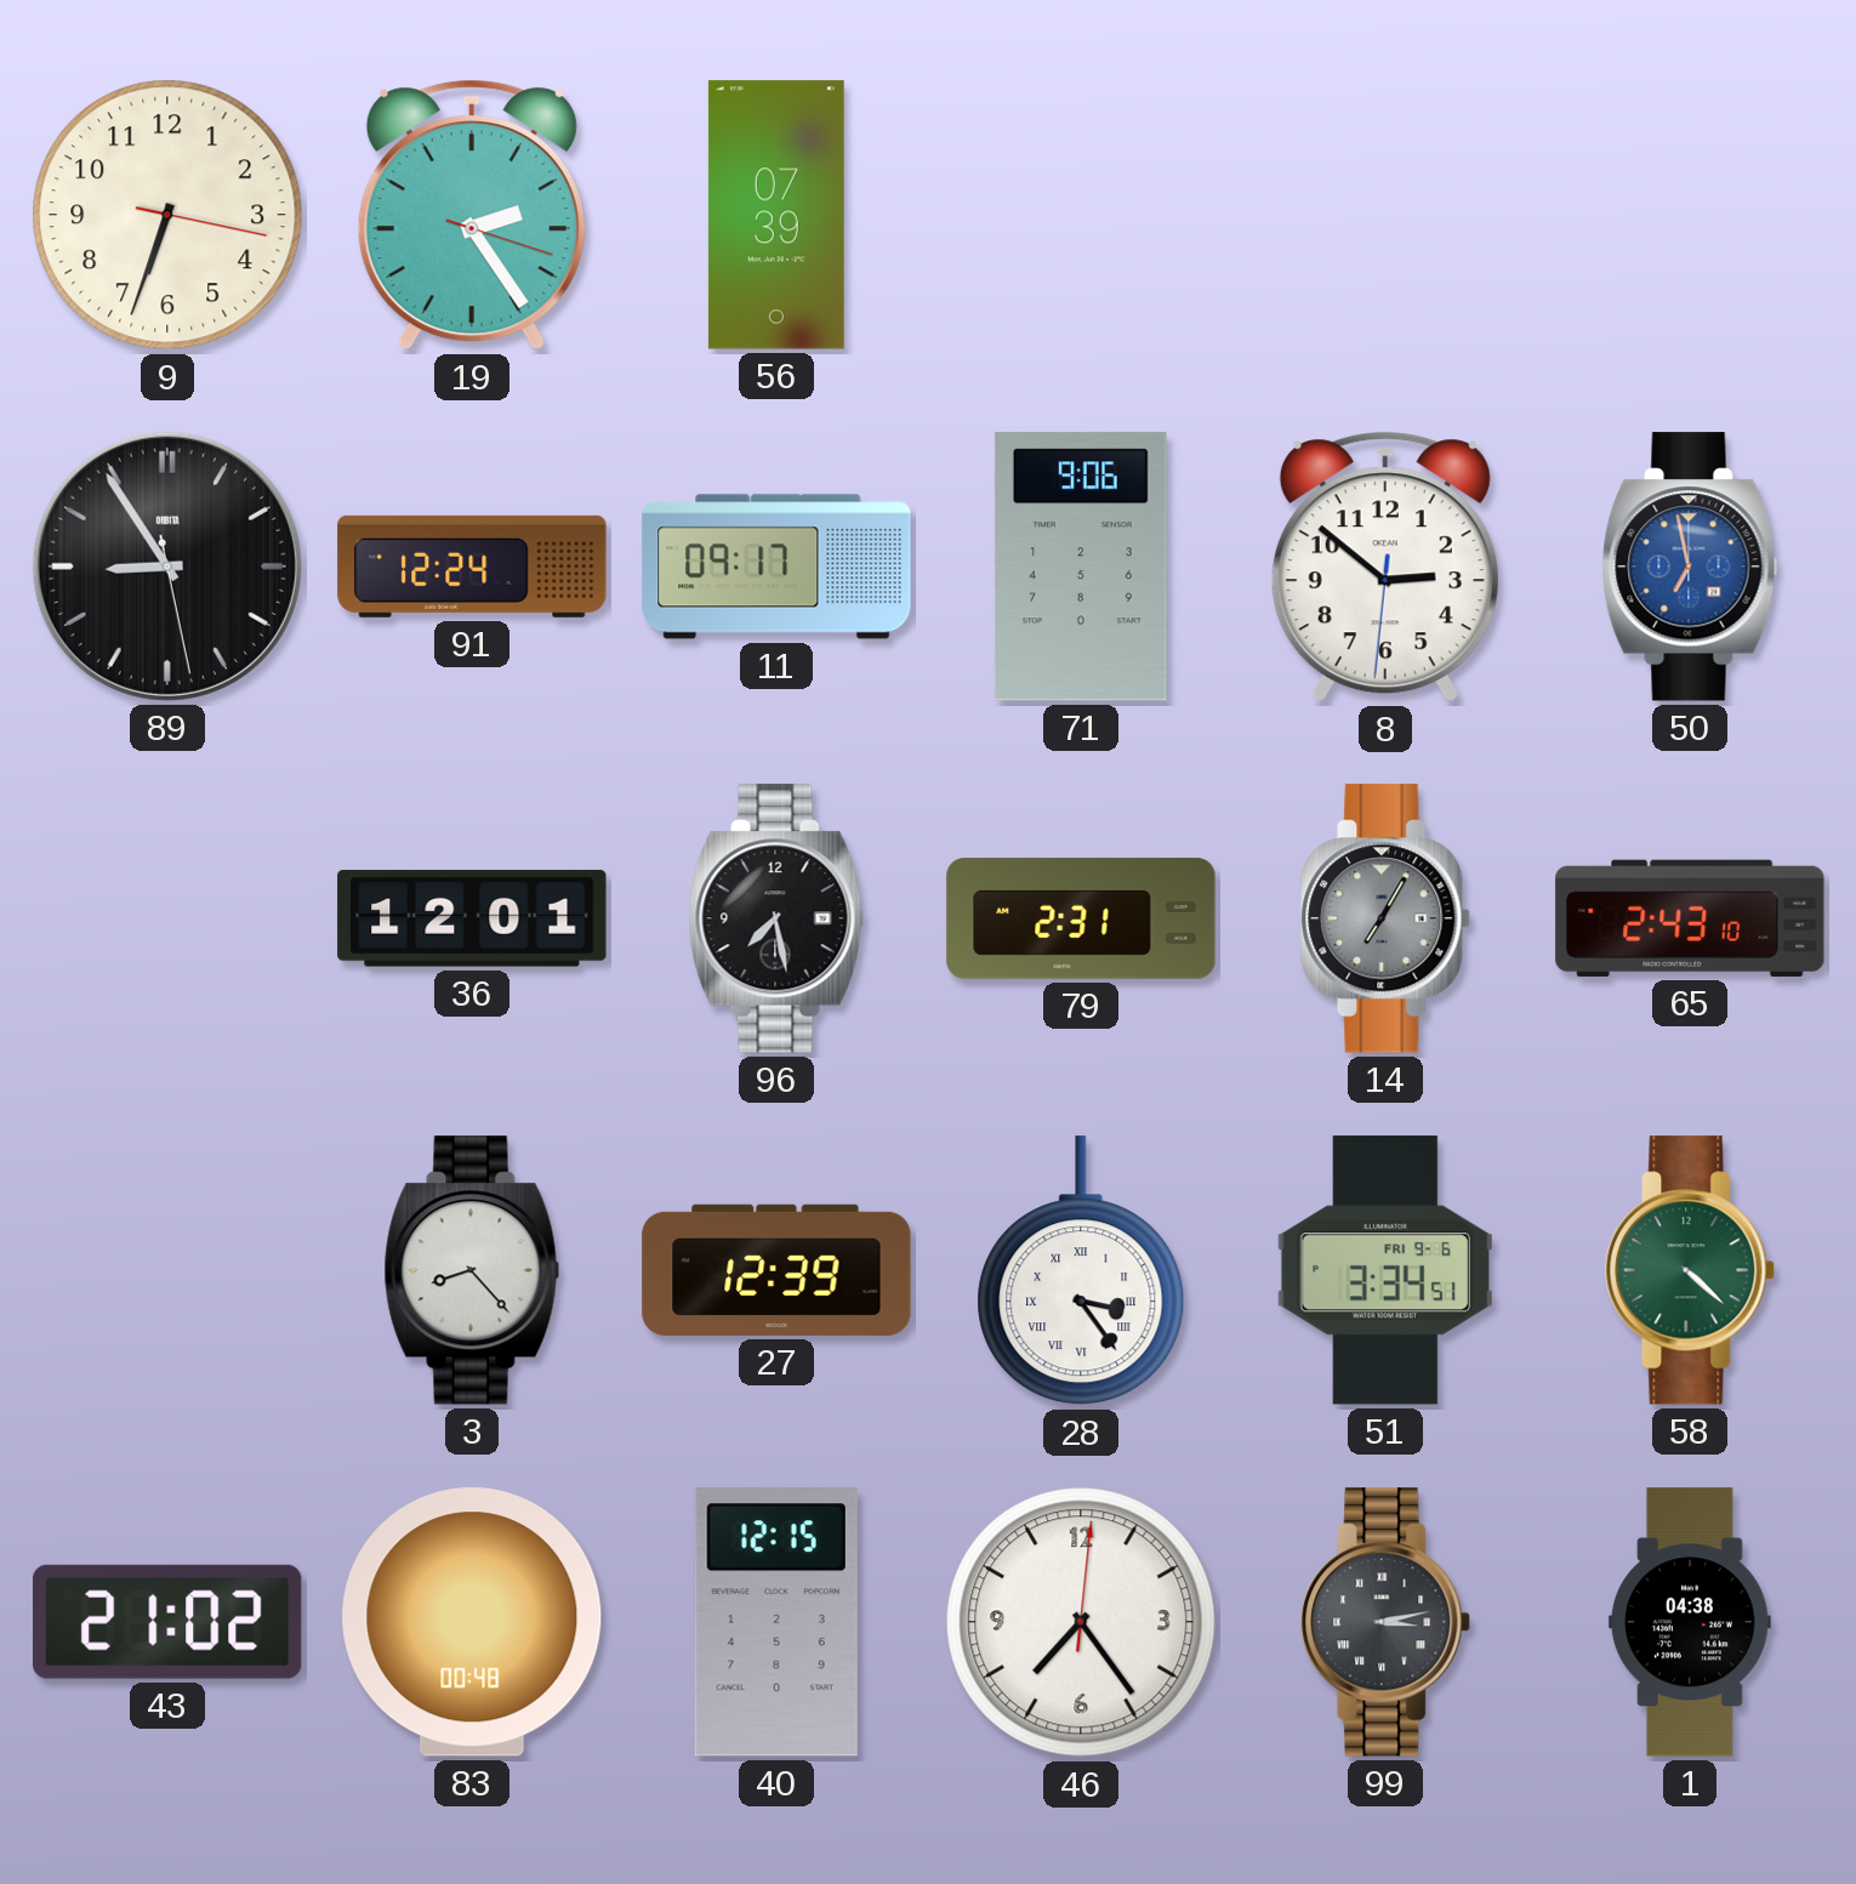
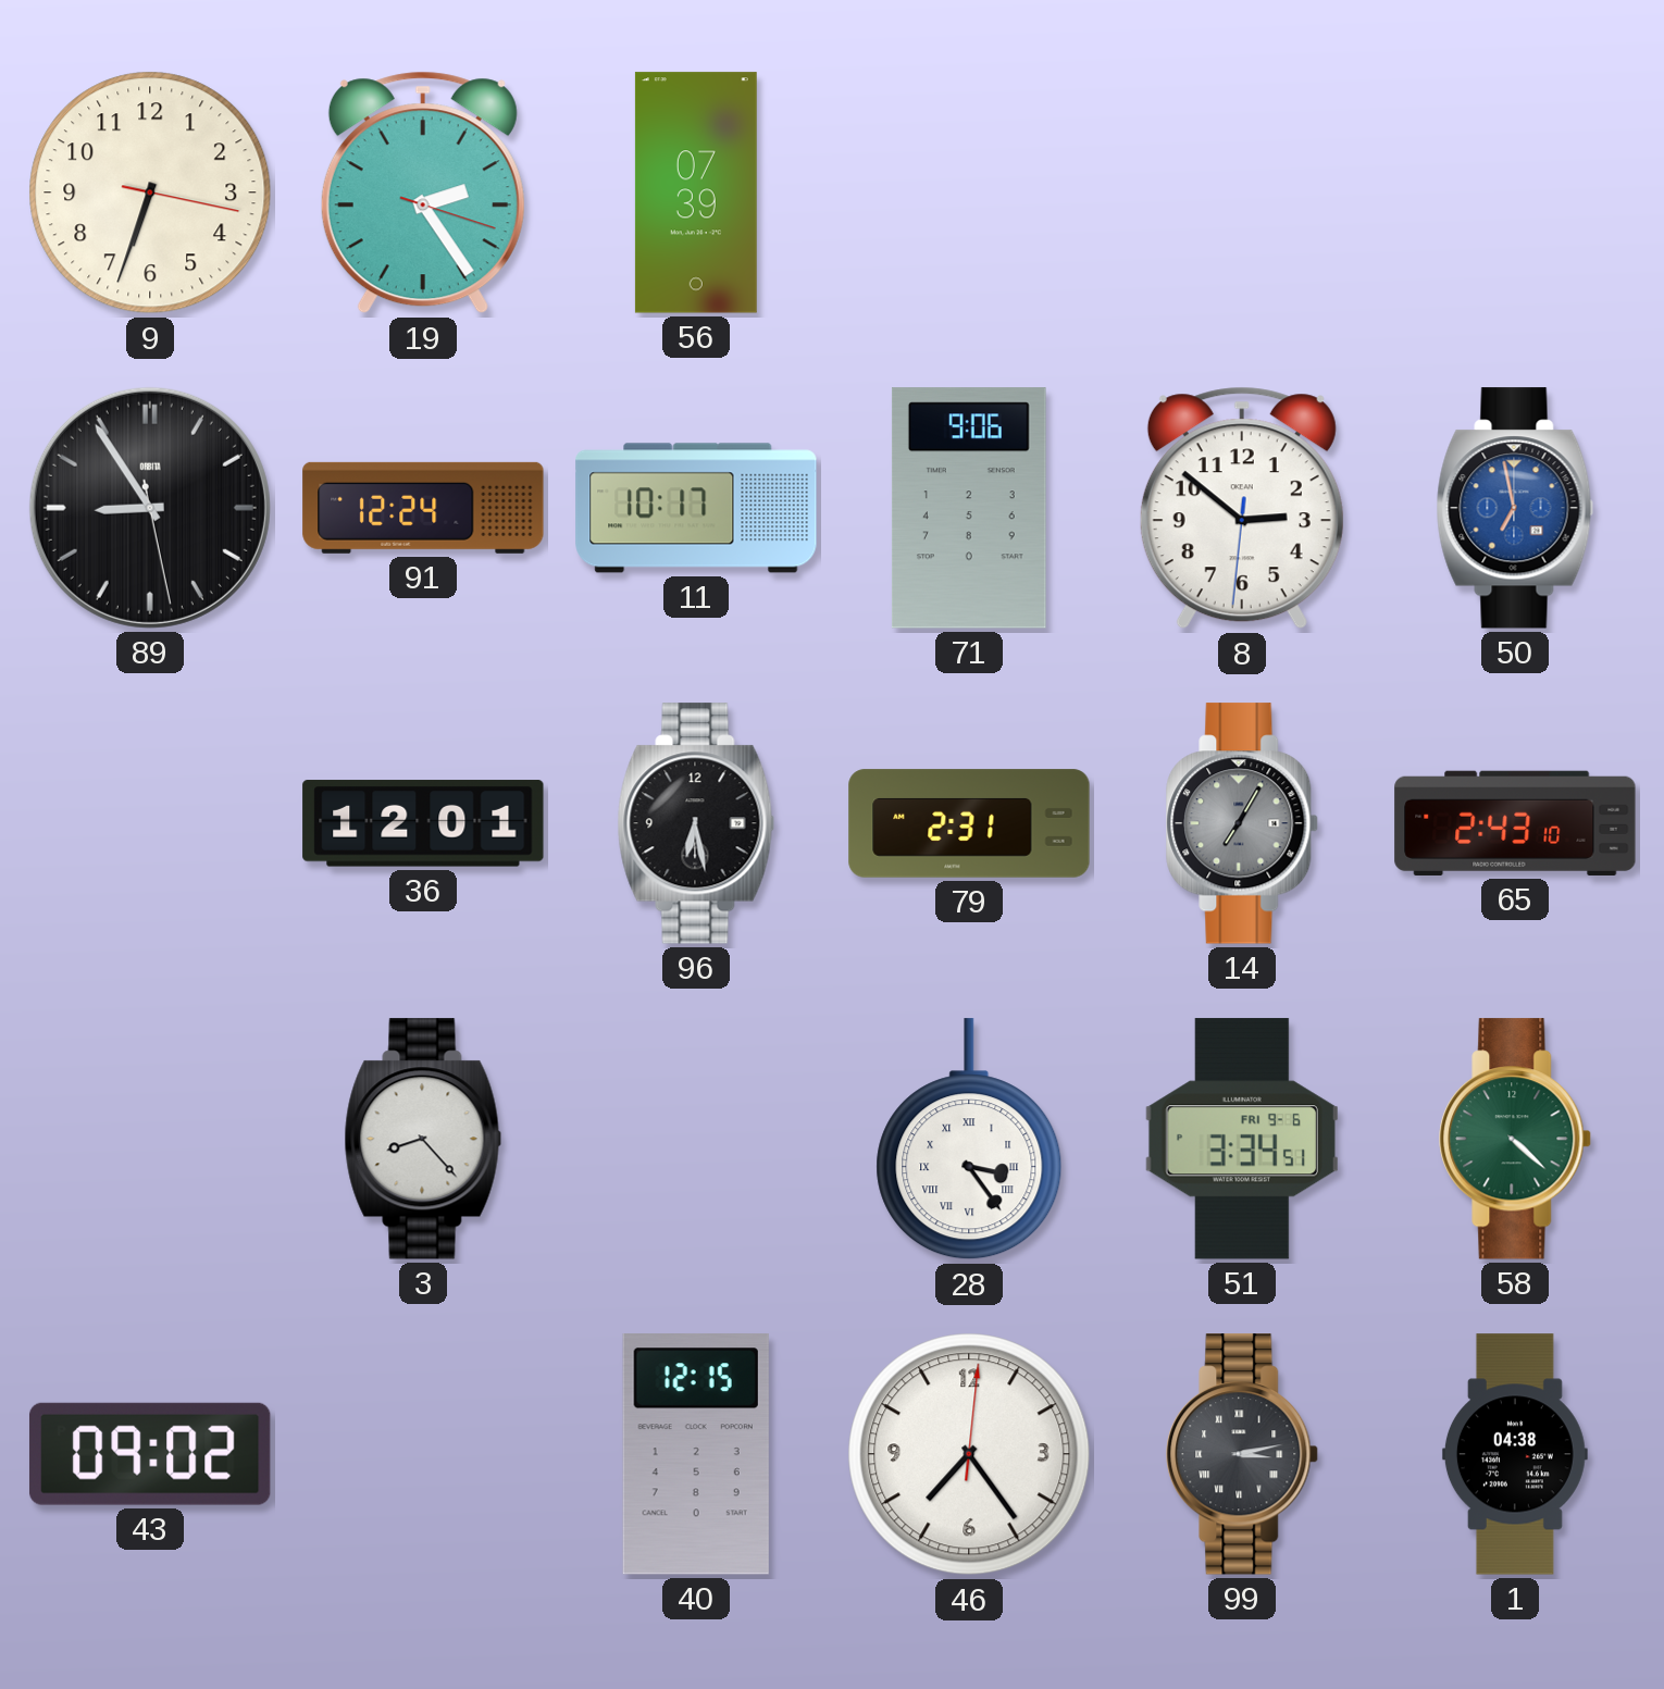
11: 09:17 -> 10:17 (696, 508)
96: 7:28 -> 6:28 (696, 823)
27: 12:39 -> none (776, 1270)
43: 21:02 -> 09:02 (150, 1454)
83: 00:48 -> none (472, 1622)
